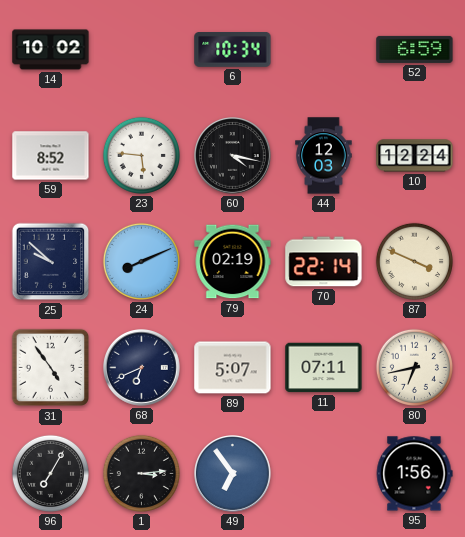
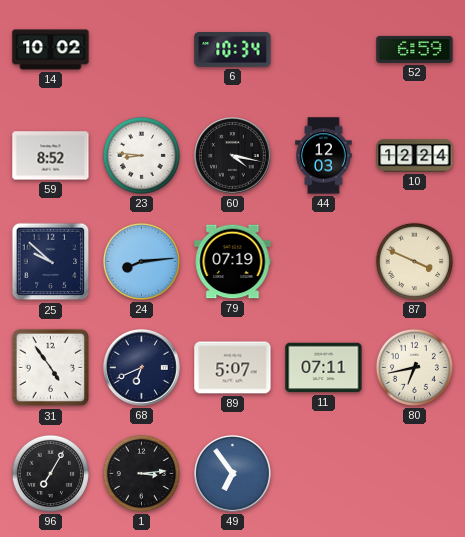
23: 5:46 -> 8:46 (141, 155)
24: 8:11 -> 8:14 (141, 261)
79: 02:19 -> 07:19 (233, 262)
70: 22:14 -> none (324, 262)
95: 1:56 -> none (414, 474)
